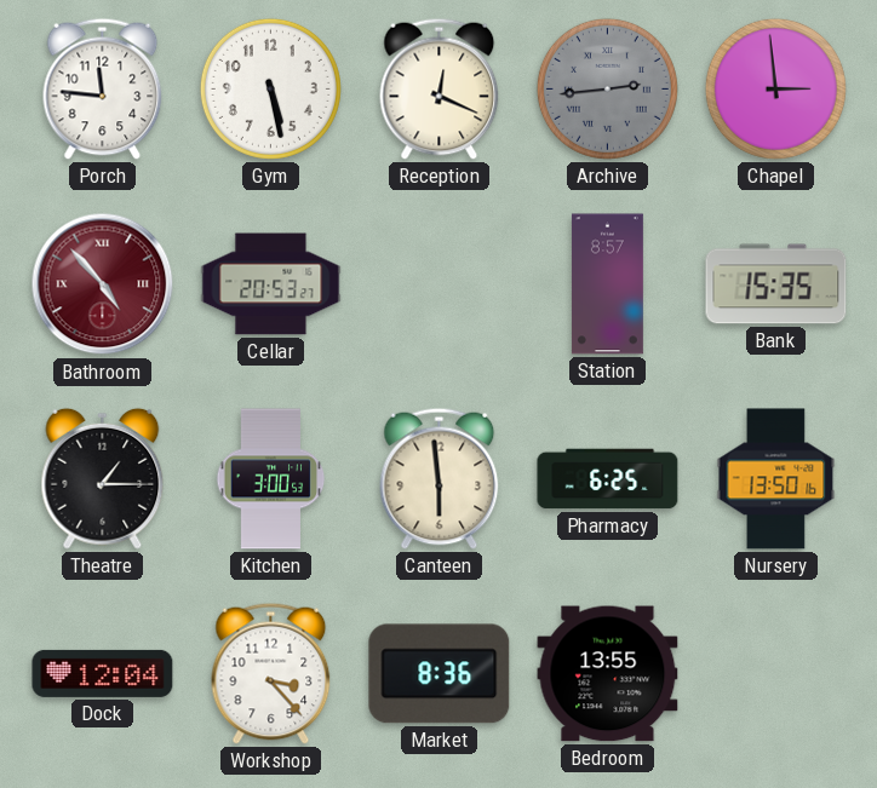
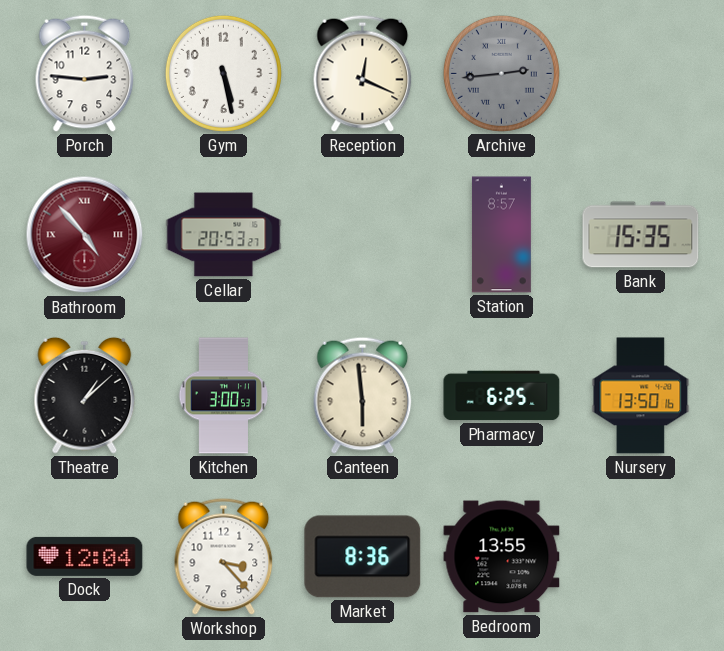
Porch: 11:46 -> 2:46 (85, 73)
Chapel: 2:59 -> none (775, 88)
Theatre: 1:15 -> 1:08 (85, 395)
